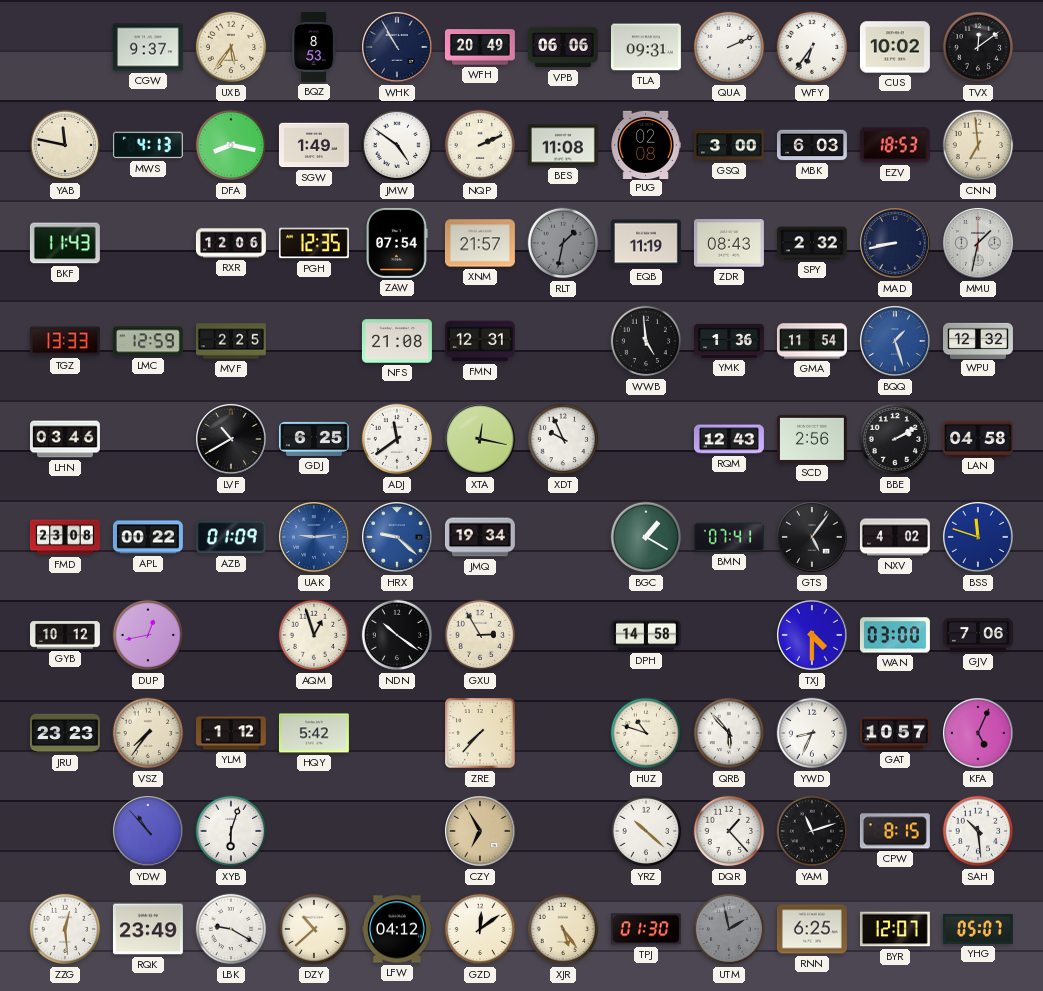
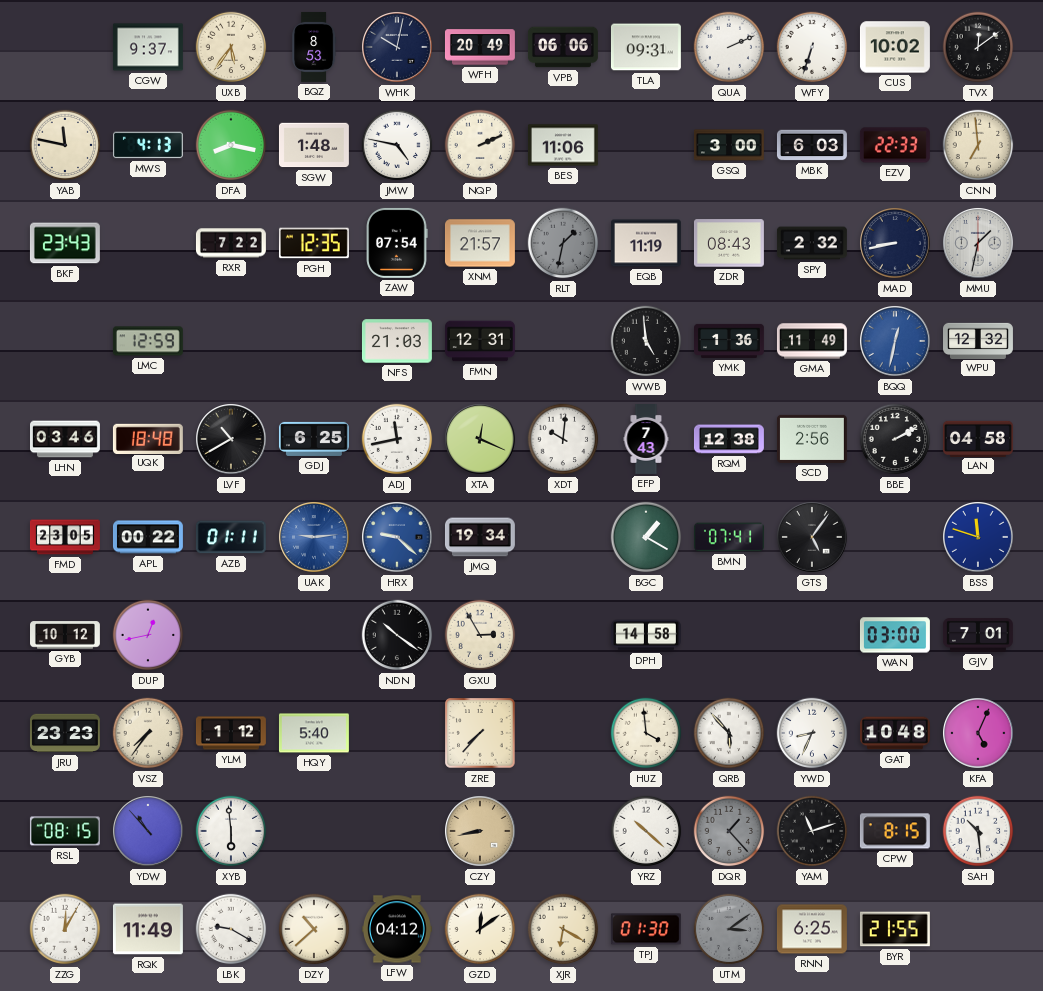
WHK: 10:55 -> 10:02 (398, 48)
WFY: 6:36 -> 6:33 (812, 47)
SGW: 1:49 -> 1:48 (314, 145)
JMW: 4:51 -> 4:47 (397, 145)
BES: 11:08 -> 11:06 (563, 145)
PUG: 02:08 -> none (646, 144)
EZV: 18:53 -> 22:33 (895, 145)
BKF: 11:43 -> 23:43 (65, 243)
RXR: 12:06 -> 7:22 (231, 243)
TGZ: 13:33 -> none (65, 341)
MVF: 2:25 -> none (232, 341)
NFS: 21:08 -> 21:03 (397, 341)
GMA: 11:54 -> 11:49 (812, 341)
BQQ: 1:27 -> 12:32 (896, 342)
UQK: none -> 18:48 (148, 438)
ADJ: 11:39 -> 11:43 (397, 439)
XTA: 12:17 -> 12:19 (481, 440)
XDT: 9:56 -> 10:01 (563, 439)
EFP: none -> 7:43 (646, 440)
RQM: 12:43 -> 12:38 (729, 439)
FMD: 23:08 -> 23:05 (65, 537)
AZB: 01:09 -> 01:11 (231, 537)
NXV: 4:02 -> none (895, 537)
AQM: 12:57 -> none (314, 635)
TXJ: 4:30 -> none (813, 636)
GJV: 7:06 -> 7:01 (978, 635)
HQY: 5:42 -> 5:40 (314, 733)
HUZ: 10:48 -> 3:59 (646, 733)
GAT: 10:57 -> 10:48 (895, 733)
RSL: none -> 08:15 (65, 831)
XYB: 6:03 -> 5:59 (231, 831)
CZY: 6:55 -> 8:43 (481, 832)
DQR dial: white -> grey (729, 831)
ZZG: 12:29 -> 12:05 (65, 929)
RQK: 23:49 -> 11:49 (148, 929)
XJR: 5:24 -> 6:20 (563, 929)
UTM: 1:58 -> 3:09 (729, 929)
BYR: 12:07 -> 21:55 (895, 929)
YHG: 05:07 -> none (978, 929)
